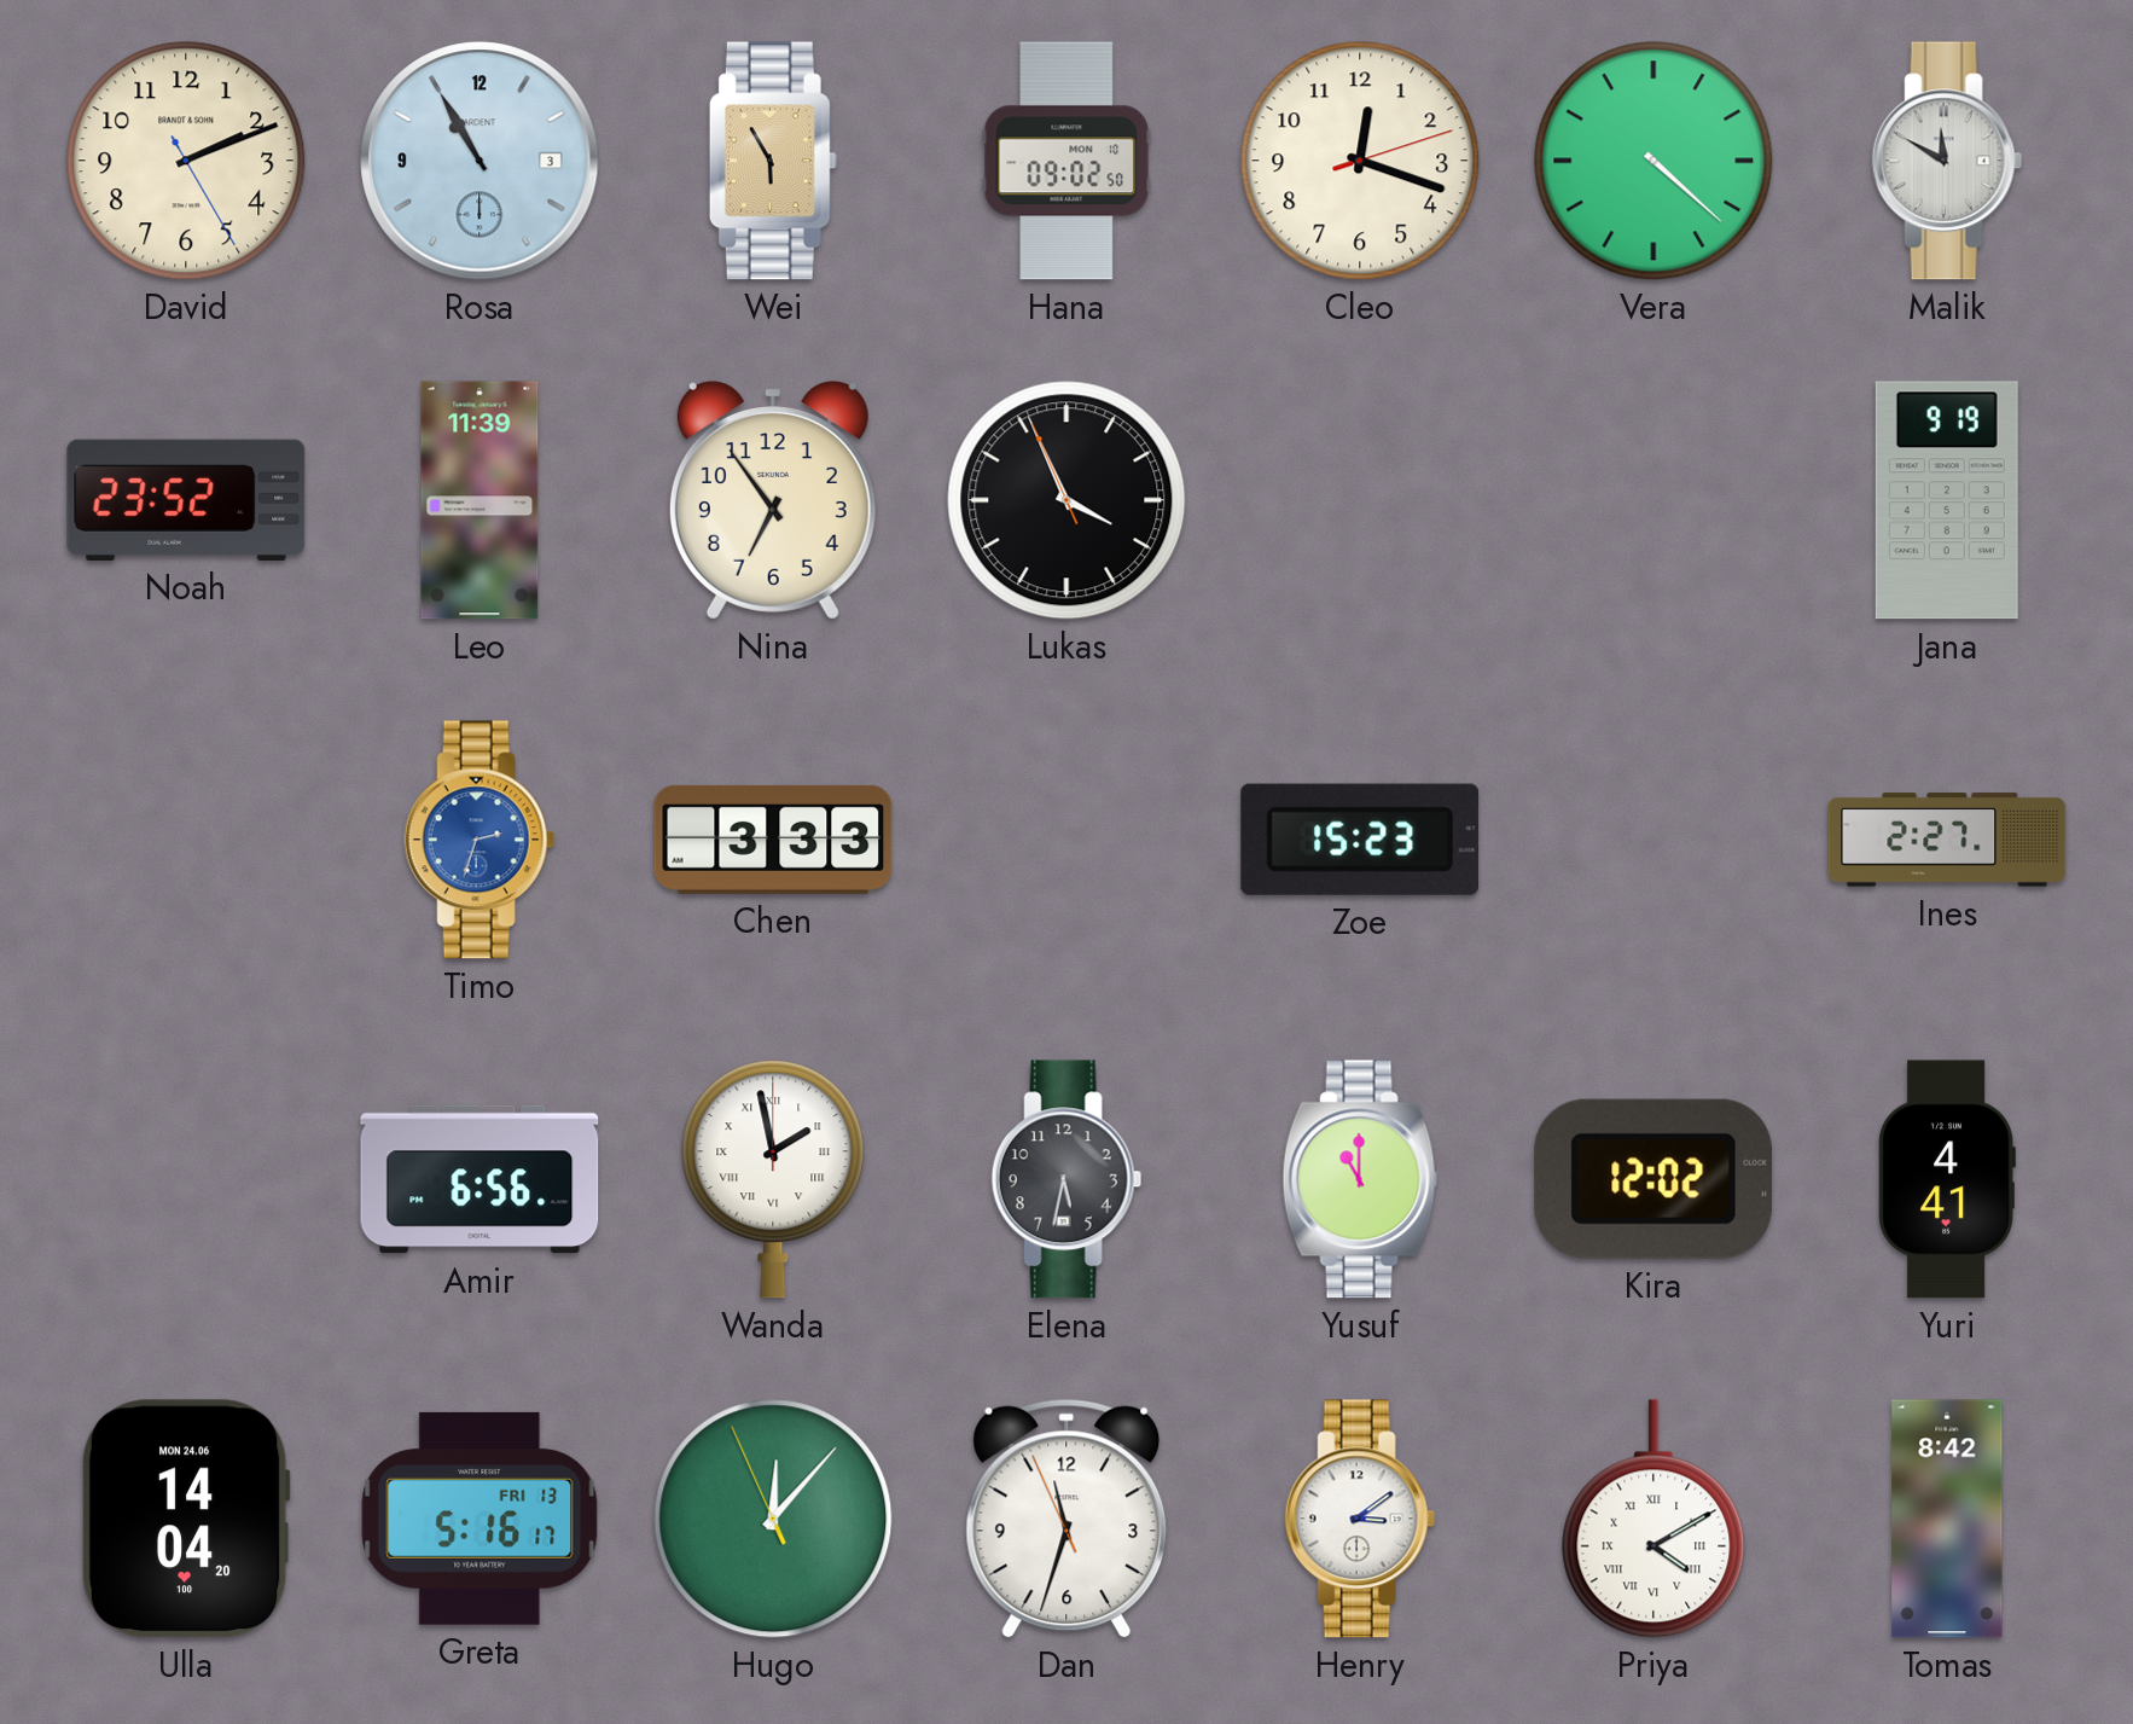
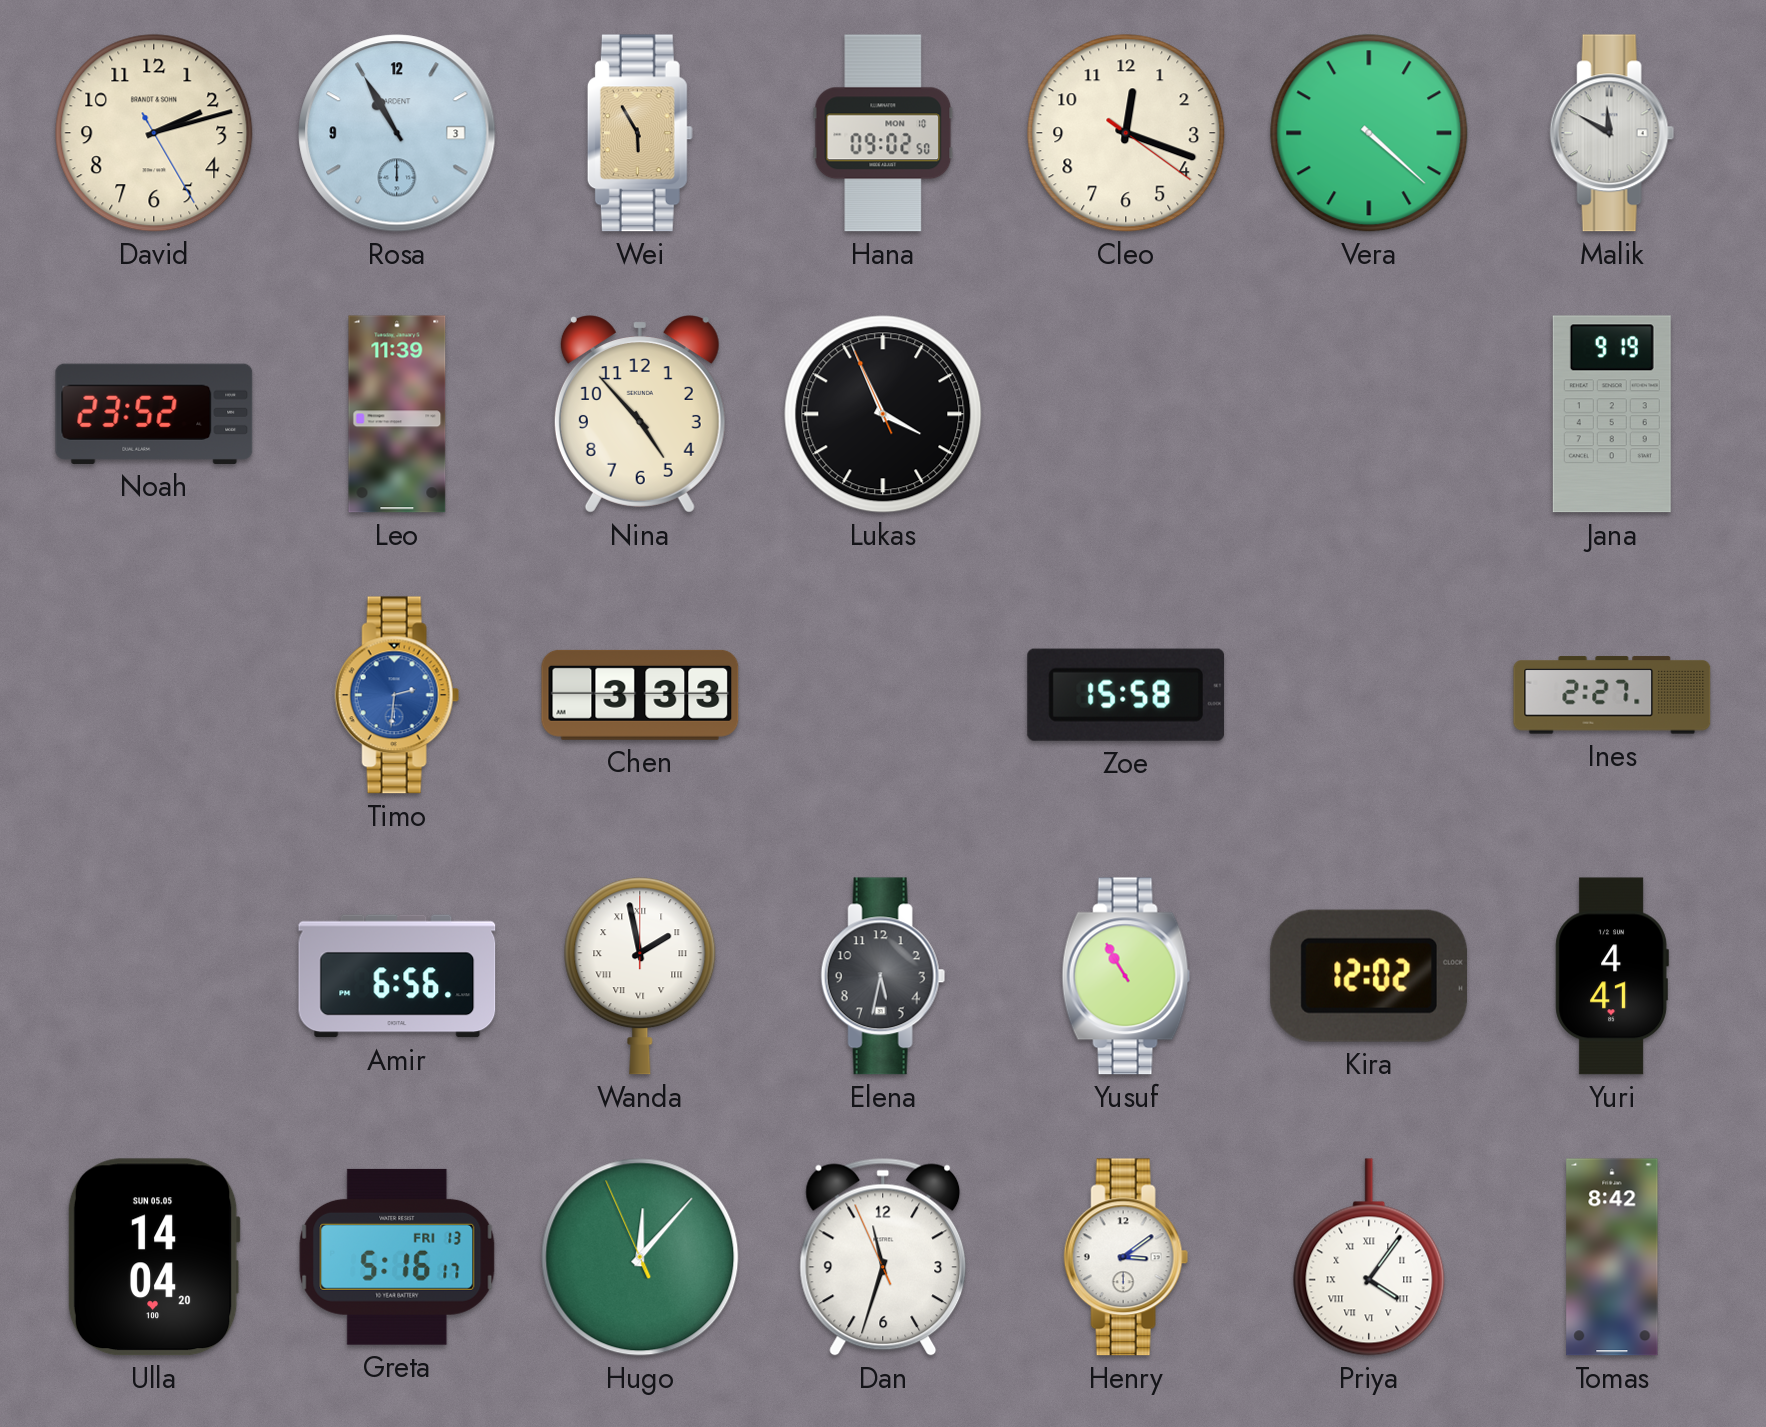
David: 2:11 -> 2:12 (154, 133)
Cleo: 12:18:12 -> 12:18:21 (1126, 133)
Nina: 6:54 -> 4:53 (640, 414)
Timo: 2:33 -> 2:31 (397, 695)
Zoe: 15:23 -> 15:58 (1126, 695)
Yusuf: 11:00 -> 10:55 (1126, 976)
Ulla date: MON 24.06 -> SUN 05.05 (154, 1257)
Priya: 4:10 -> 4:06 (1369, 1257)
